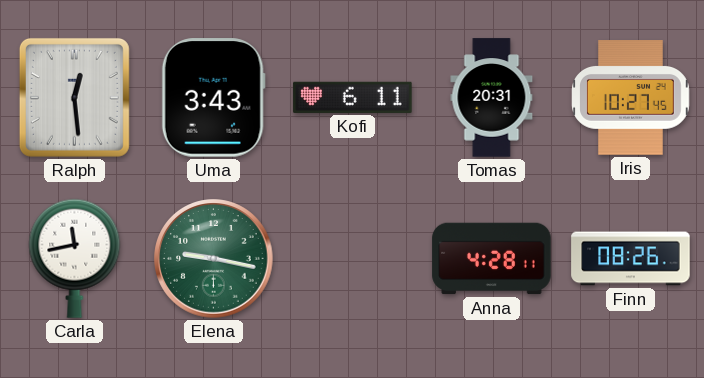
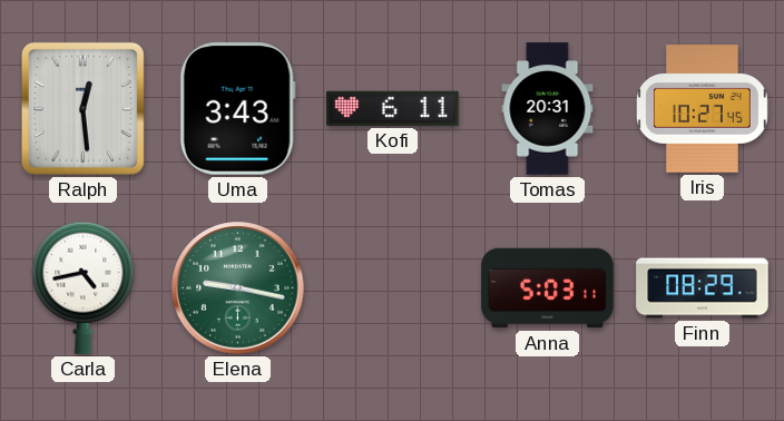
Carla: 11:43 -> 4:43 (84, 287)
Anna: 4:28 -> 5:03 (548, 288)
Finn: 08:26 -> 08:29 (703, 288)
